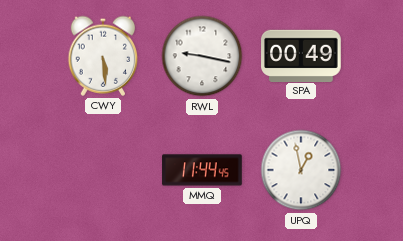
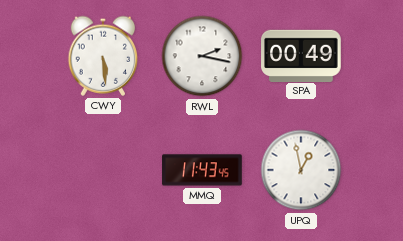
RWL: 9:17 -> 2:17 (202, 56)
MMQ: 11:44 -> 11:43 (202, 170)
